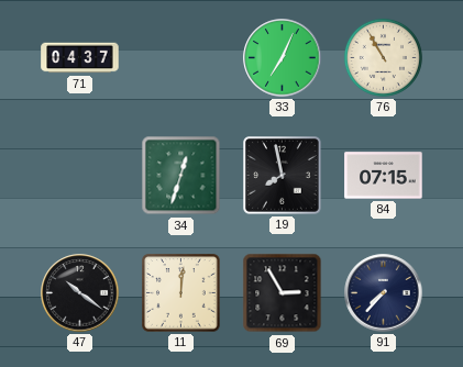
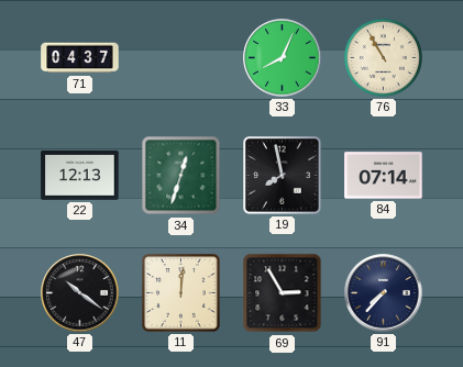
33: 7:04 -> 8:04 (283, 58)
22: none -> 12:13 (80, 176)
84: 07:15 -> 07:14 (384, 176)
